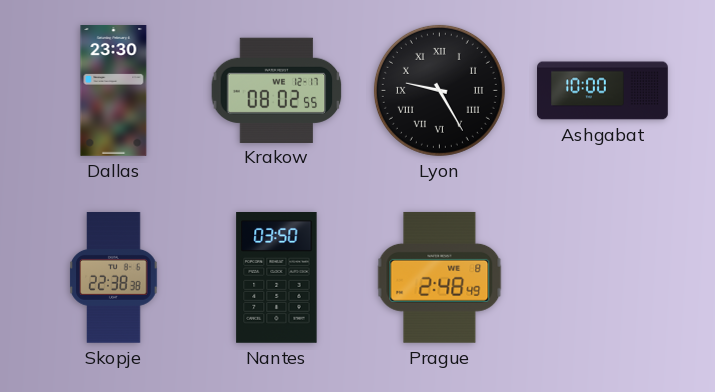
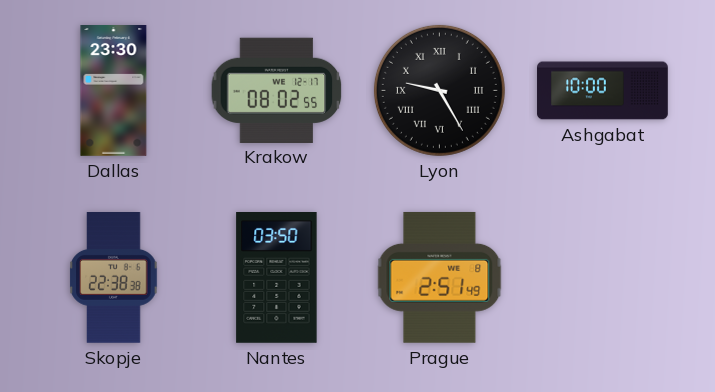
Prague: 2:48 -> 2:51 (440, 277)
